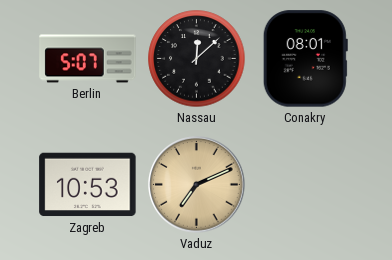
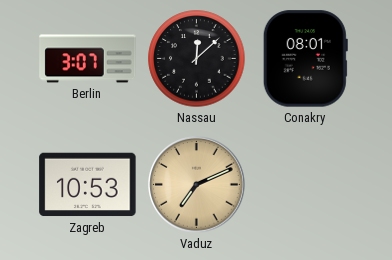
Berlin: 5:07 -> 3:07 (88, 59)
